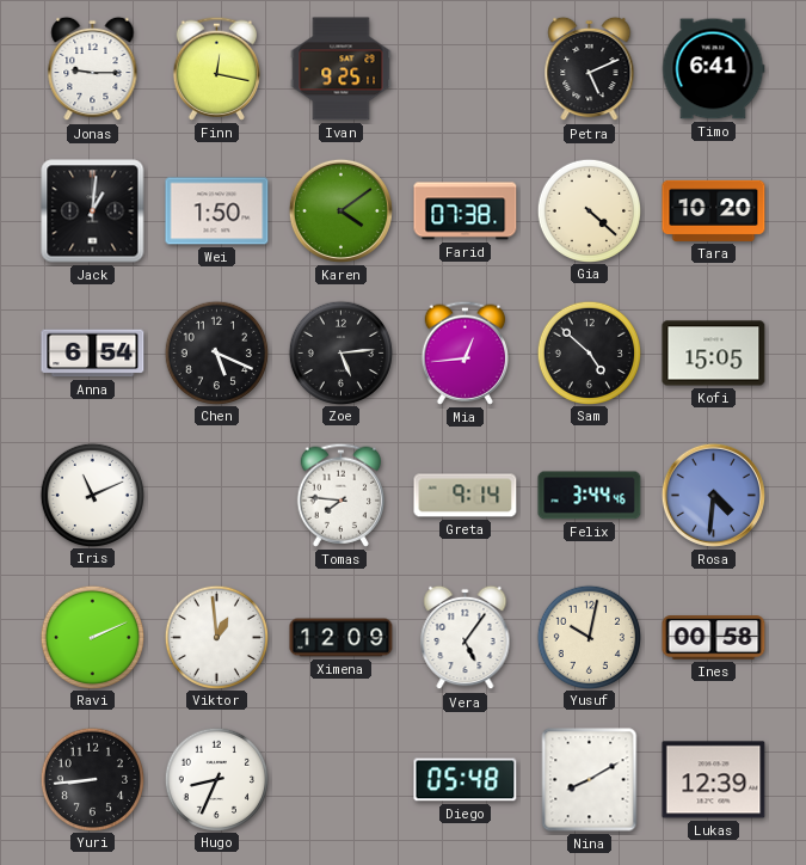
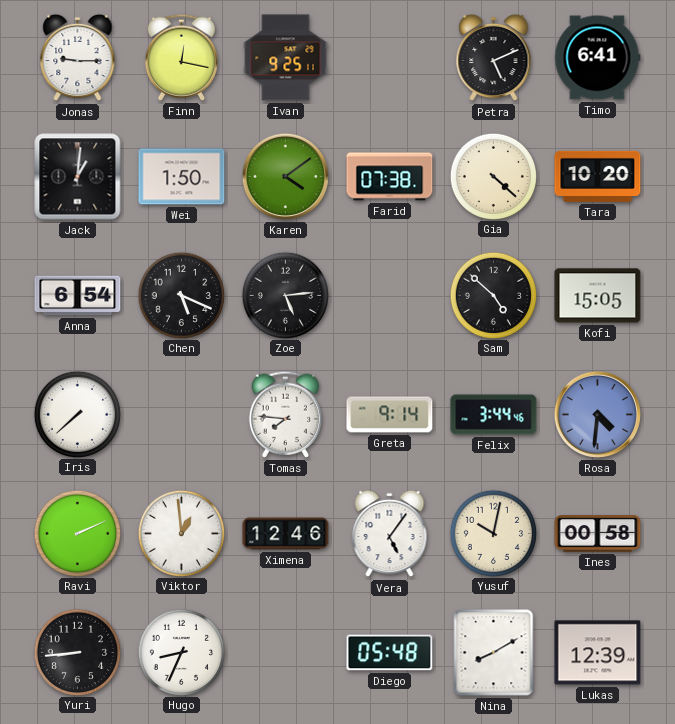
Mia: 12:44 -> none (464, 352)
Iris: 11:11 -> 7:38 (77, 414)
Ximena: 12:09 -> 12:46 (286, 534)
